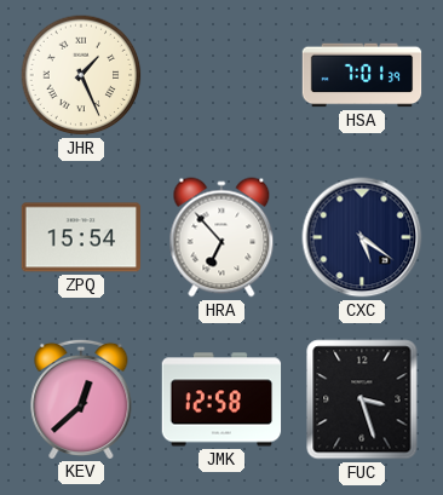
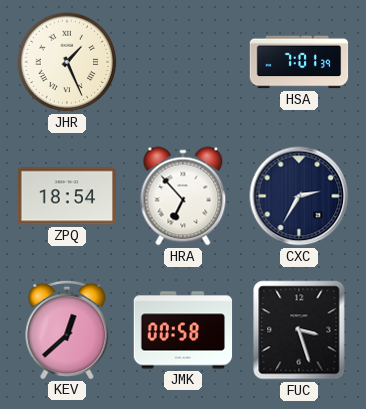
ZPQ: 15:54 -> 18:54 (67, 196)
CXC: 5:21 -> 2:35 (299, 196)
JMK: 12:58 -> 00:58 (183, 330)
